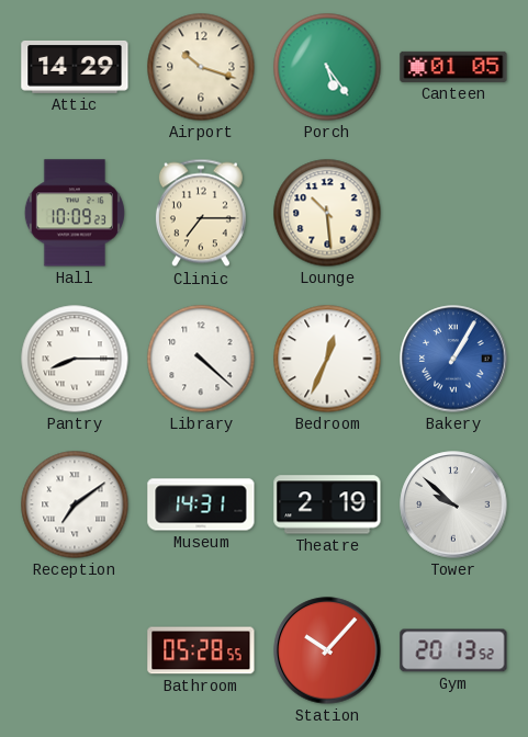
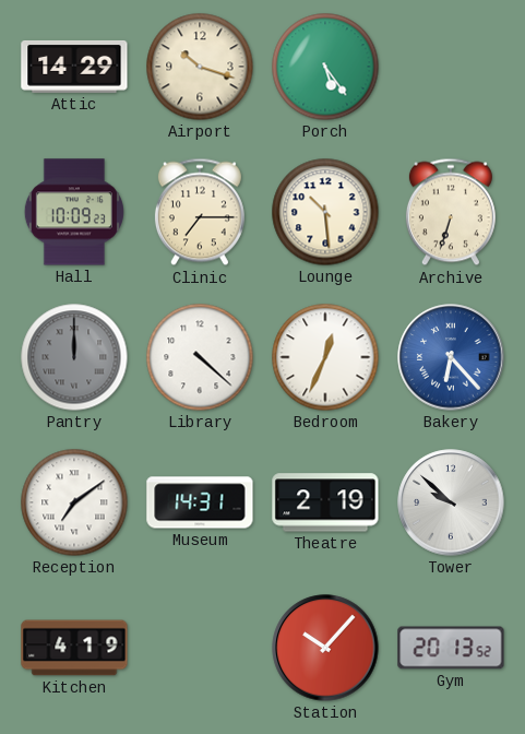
Canteen: 01:05 -> none (453, 67)
Archive: none -> 6:33 (451, 212)
Pantry: 8:15 -> 12:00 (74, 357)
Pantry dial: white -> grey (74, 357)
Bakery: 1:05 -> 6:23 (451, 357)
Kitchen: none -> 4:19 (74, 648)
Bathroom: 05:28 -> none (201, 650)
